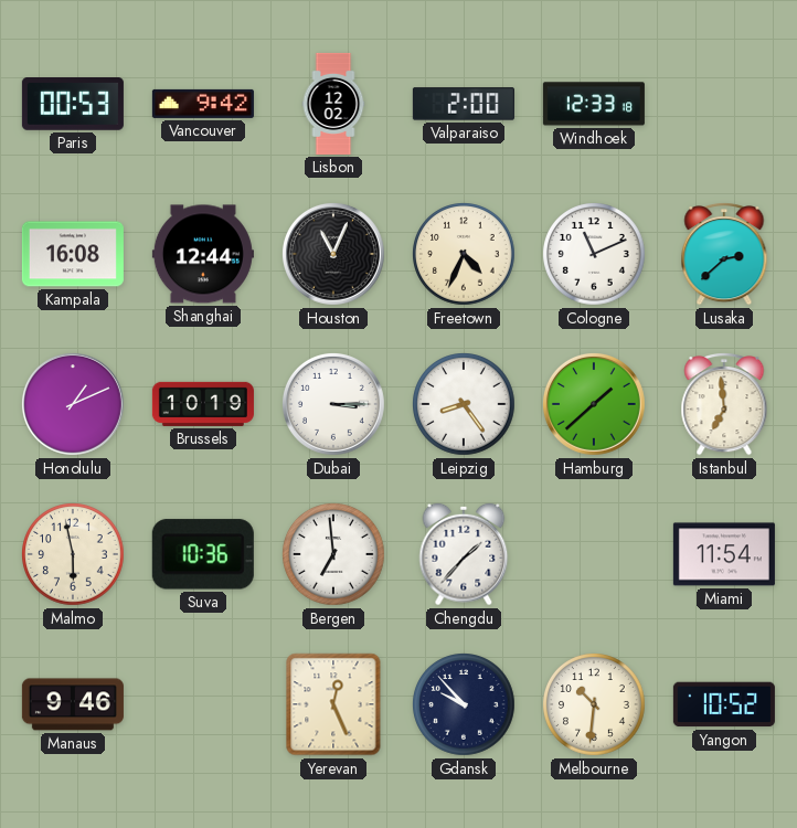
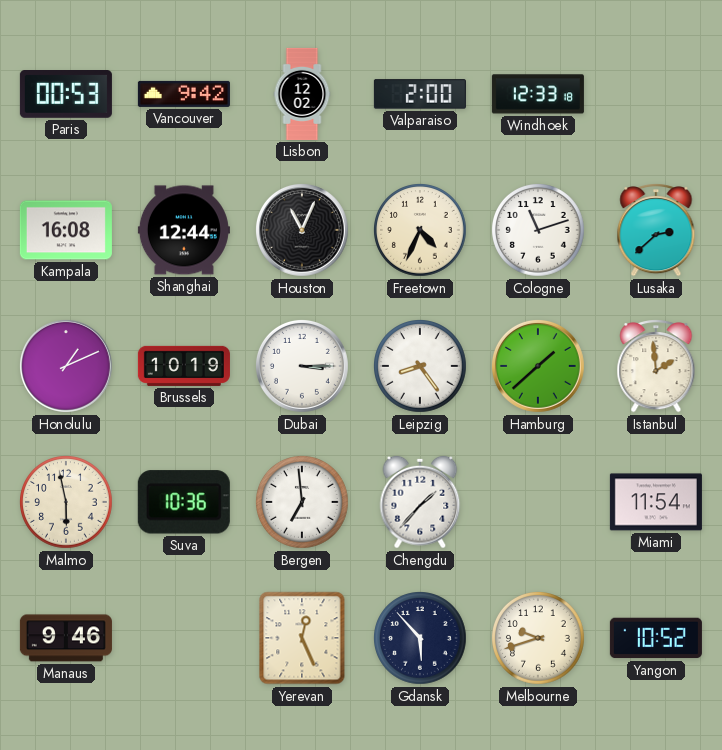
Cologne: 11:11 -> 11:12 (539, 231)
Istanbul: 6:59 -> 1:59 (656, 367)
Gdansk: 9:53 -> 5:53 (421, 639)
Melbourne: 10:31 -> 9:42 (539, 639)
